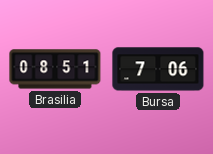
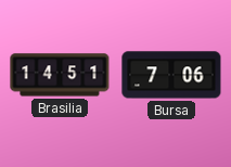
Brasilia: 08:51 -> 14:51 (60, 75)
